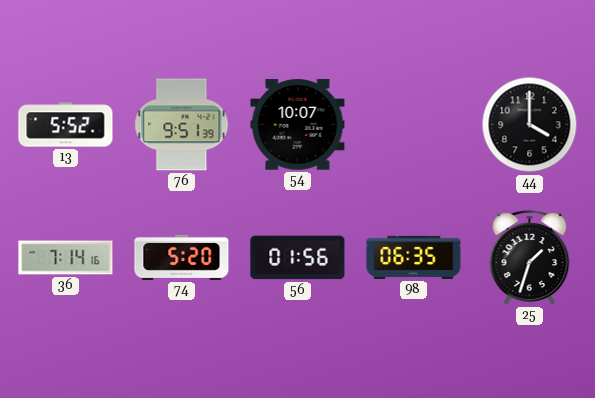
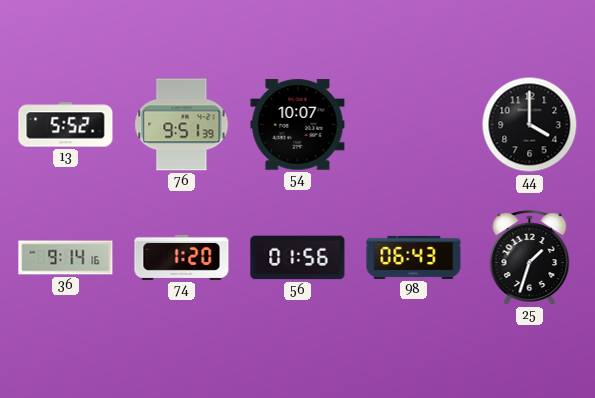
36: 7:14 -> 9:14 (66, 258)
74: 5:20 -> 1:20 (182, 257)
98: 06:35 -> 06:43 (414, 257)
